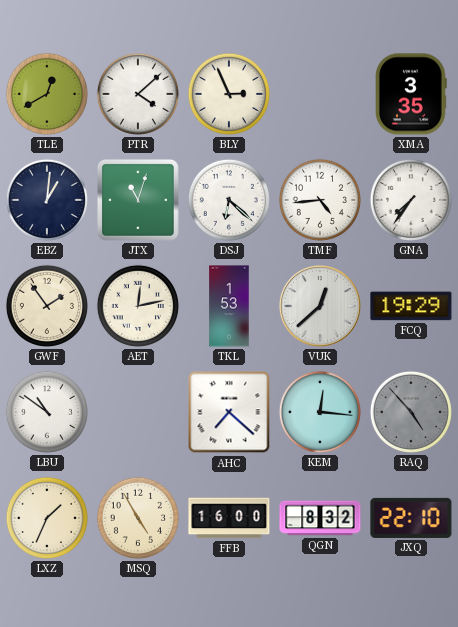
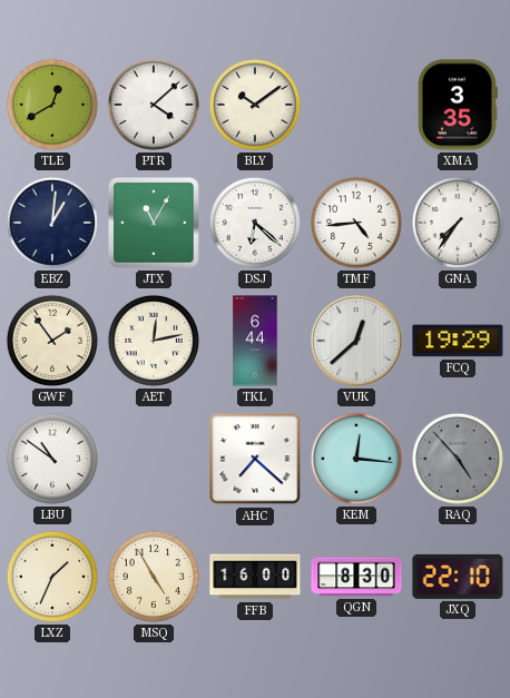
BLY: 2:56 -> 10:09 (255, 105)
JTX: 11:03 -> 11:05 (154, 223)
TKL: 1:53 -> 6:44 (255, 341)
QGN: 8:32 -> 8:30 (356, 577)
